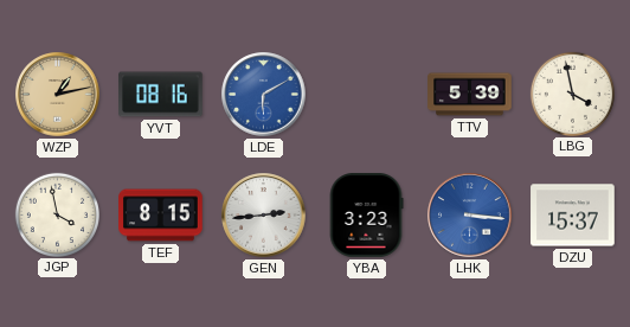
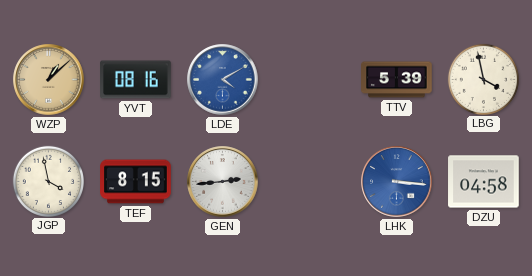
WZP: 1:13 -> 1:08 (49, 80)
LDE: 6:10 -> 4:10 (223, 80)
YBA: 3:23 -> none (366, 216)
DZU: 15:37 -> 04:58 (484, 182)
